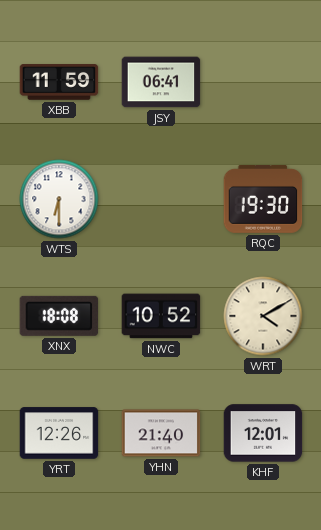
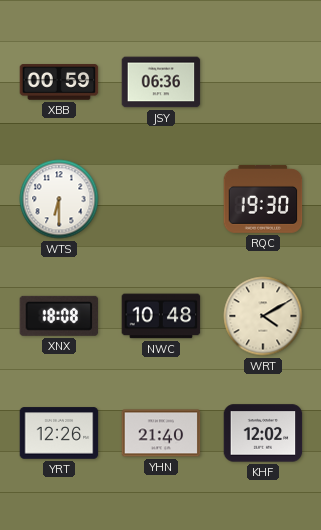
XBB: 11:59 -> 00:59 (59, 82)
JSY: 06:41 -> 06:36 (161, 82)
NWC: 10:52 -> 10:48 (161, 316)
KHF: 12:01 -> 12:02 (263, 433)
